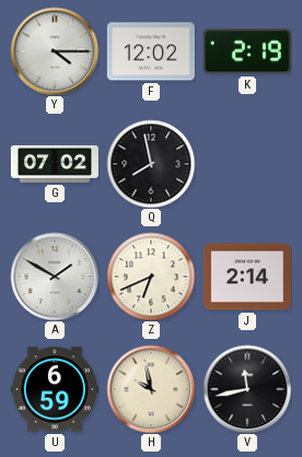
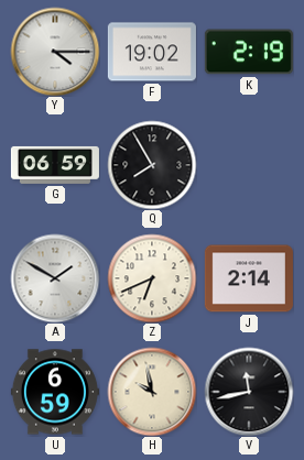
F: 12:02 -> 19:02 (152, 52)
G: 07:02 -> 06:59 (55, 165)
Q: 7:58 -> 7:55 (152, 165)
